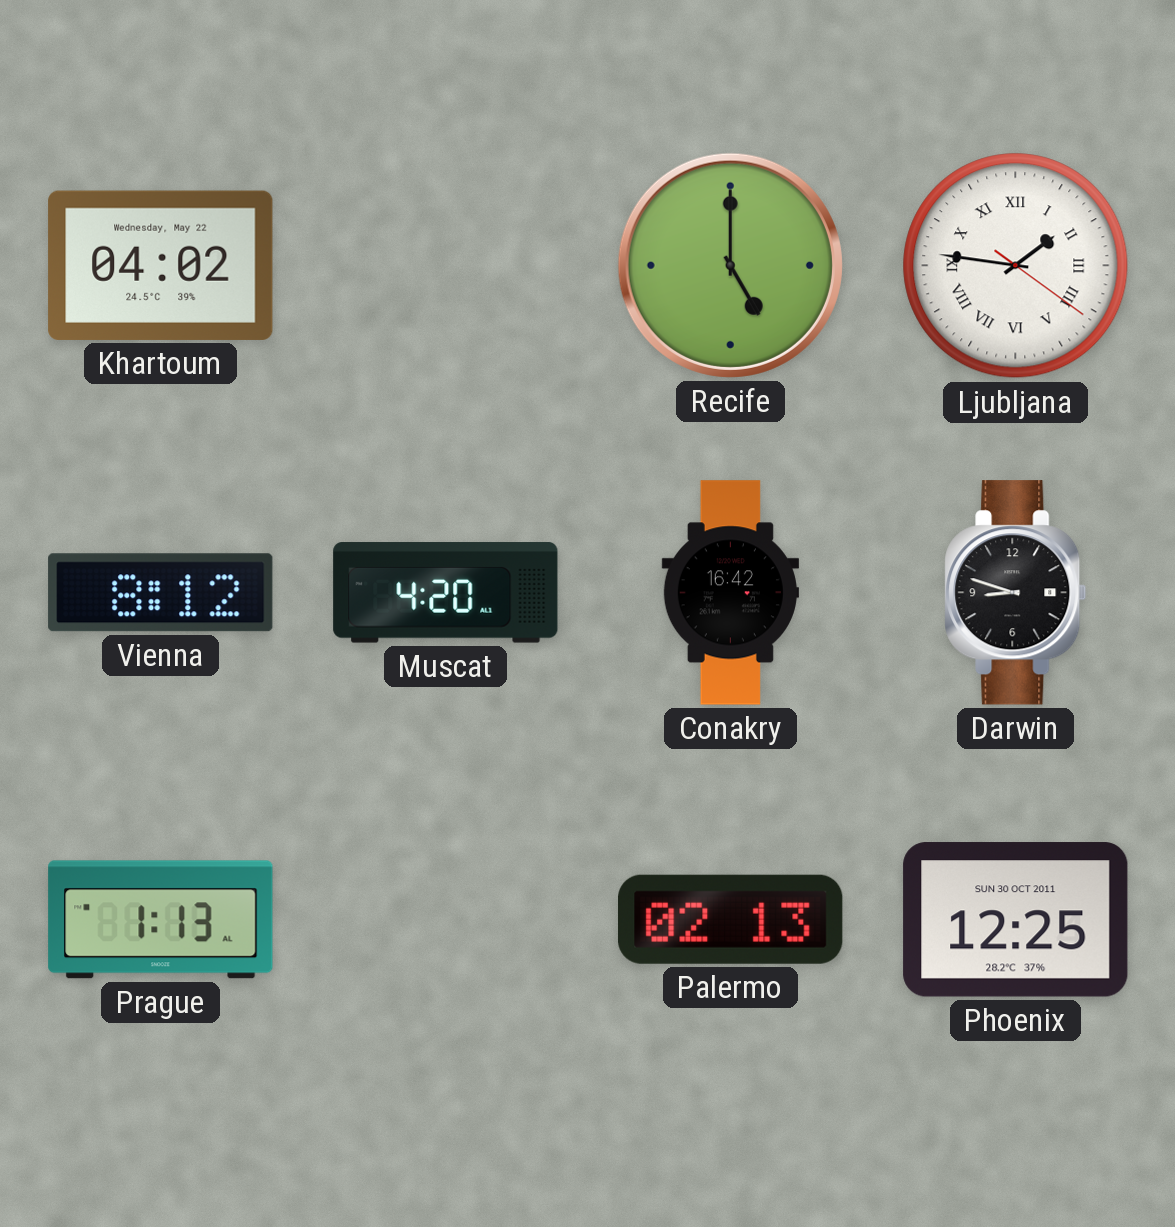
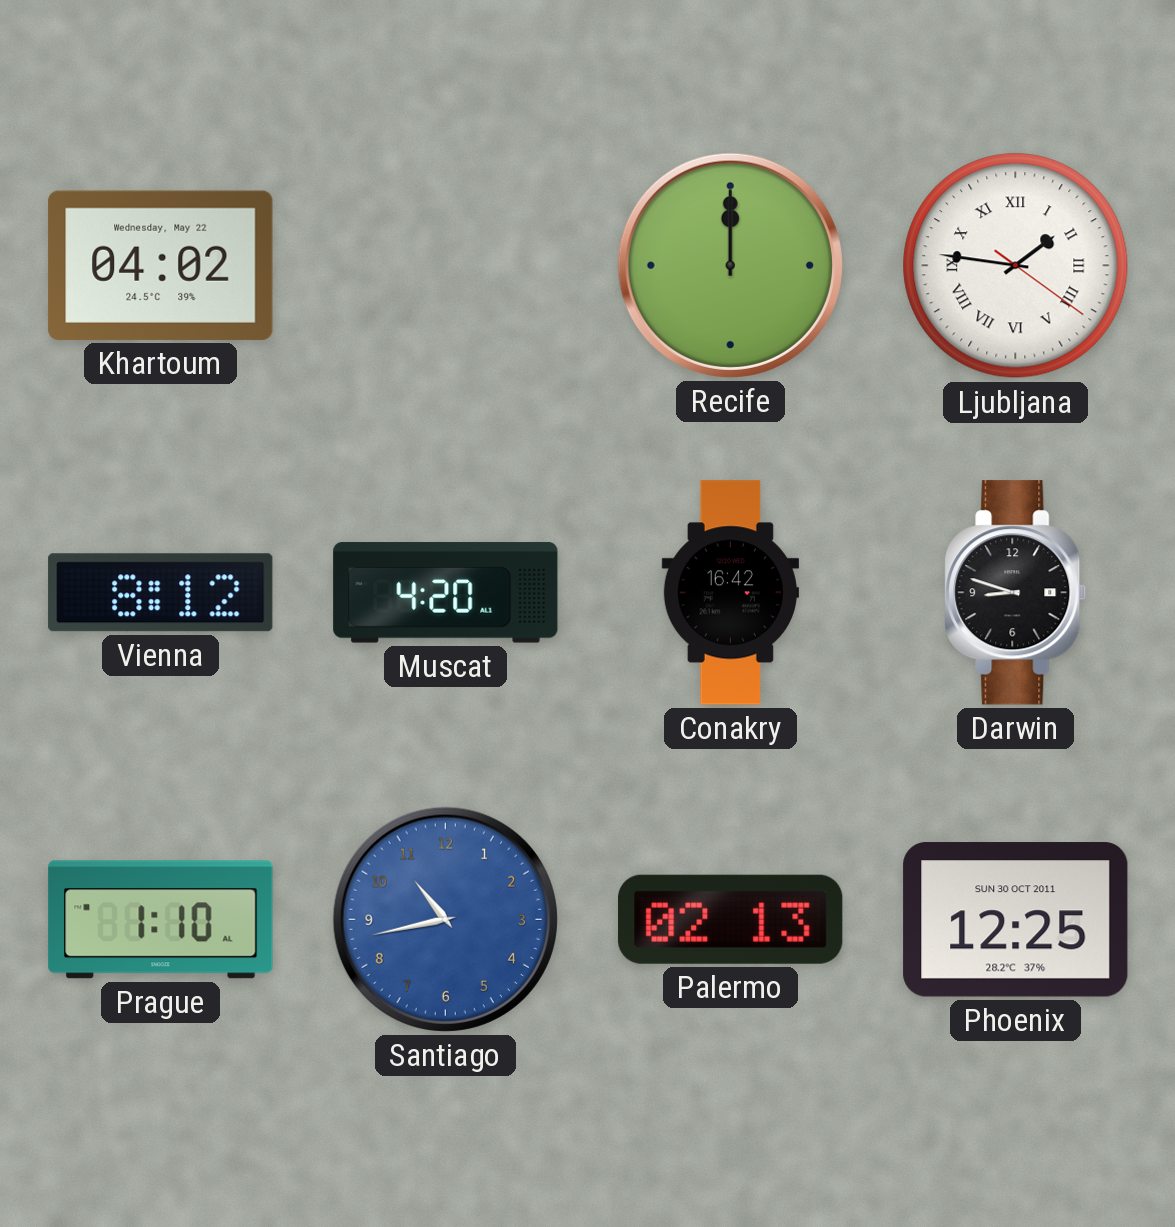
Recife: 5:00 -> 12:00 (730, 265)
Prague: 1:13 -> 1:10 (161, 920)
Santiago: none -> 10:43 (445, 919)
